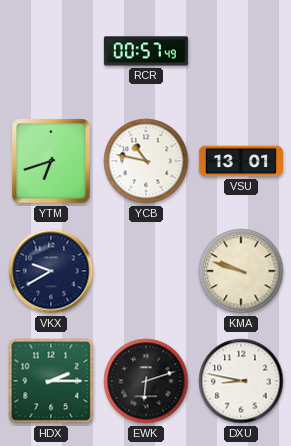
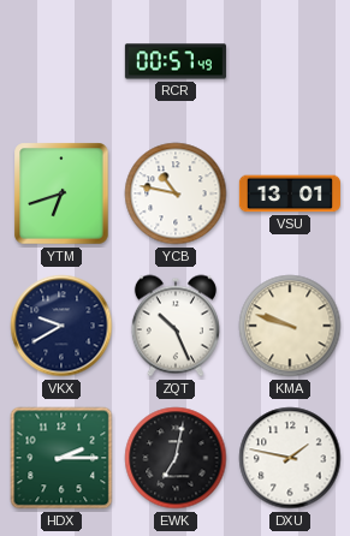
ZQT: none -> 10:26 (176, 326)
EWK: 6:12 -> 7:02 (176, 458)
DXU: 8:47 -> 1:47 (290, 458)
